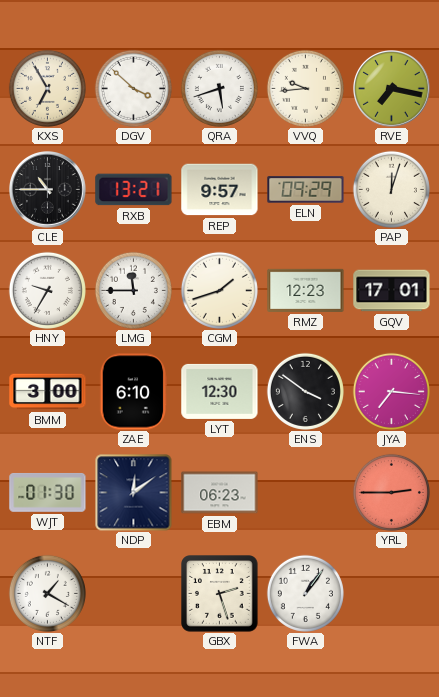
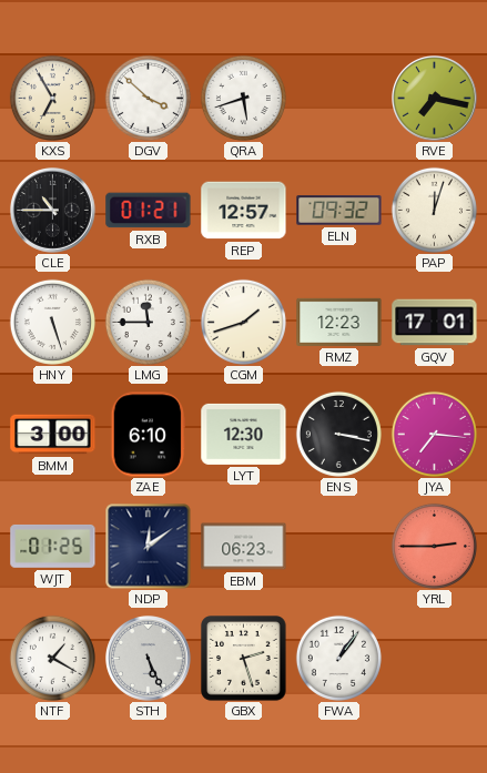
VVQ: 9:44 -> none (305, 88)
RXB: 13:21 -> 01:21 (149, 211)
REP: 9:57 -> 12:57 (244, 211)
ELN: 09:29 -> 09:32 (339, 211)
HNY: 9:35 -> 5:27 (52, 322)
ENS: 3:51 -> 3:17 (338, 434)
WJT: 01:30 -> 01:25 (53, 546)
STH: none -> 5:26 (149, 659)
